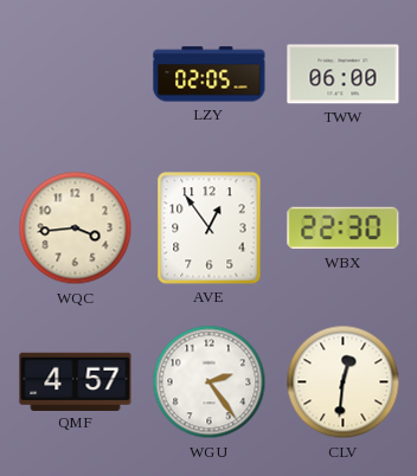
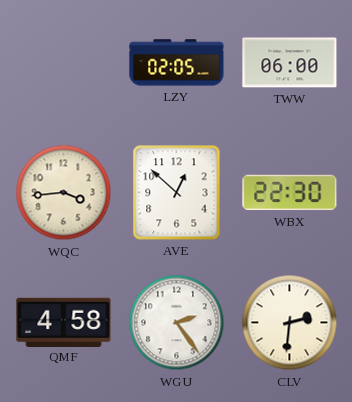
AVE: 12:54 -> 12:52 (177, 193)
QMF: 4:57 -> 4:58 (64, 322)
CLV: 12:31 -> 2:31 (290, 323)
